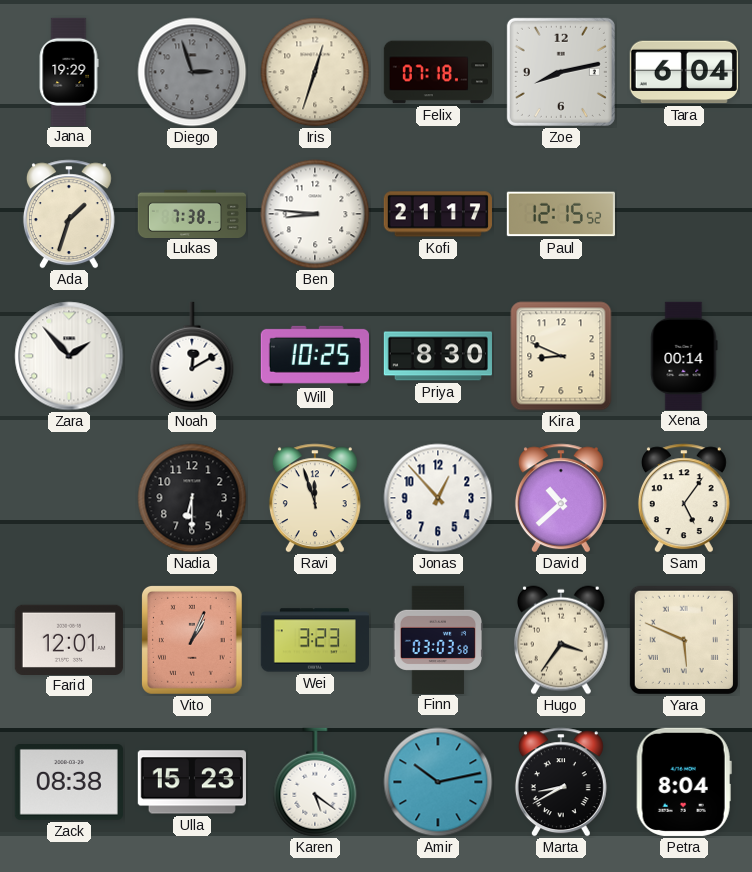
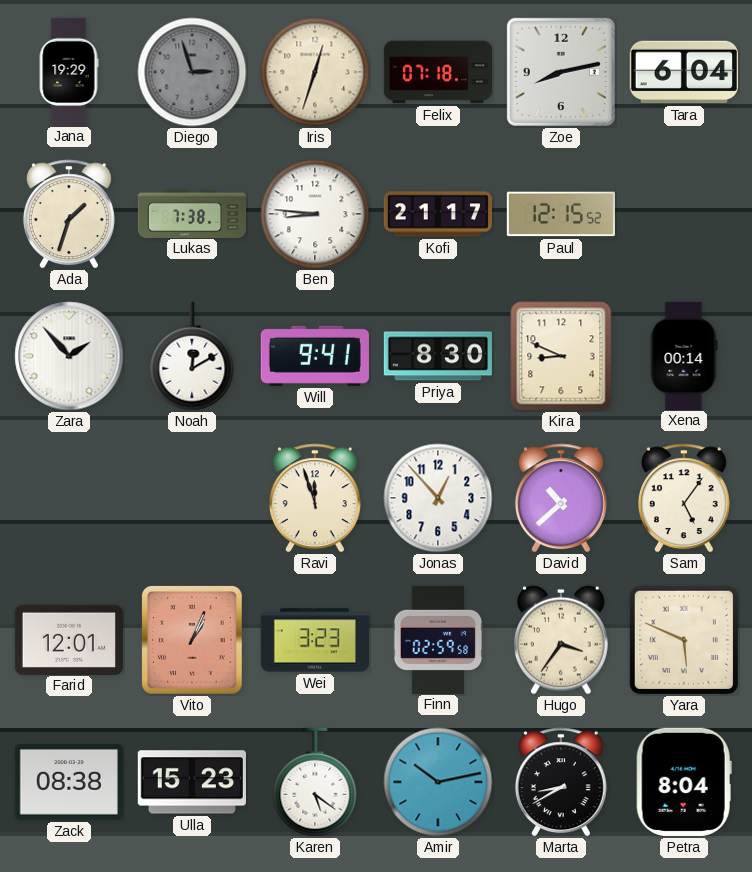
Will: 10:25 -> 9:41 (315, 356)
Nadia: 6:30 -> none (192, 498)
Finn: 03:03 -> 02:59 (438, 639)
